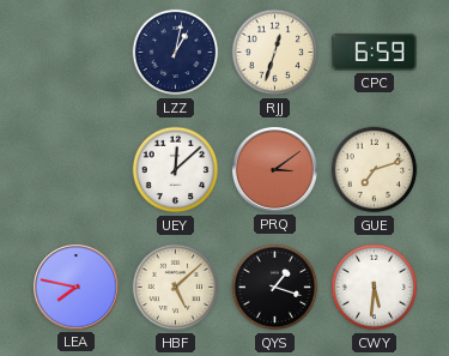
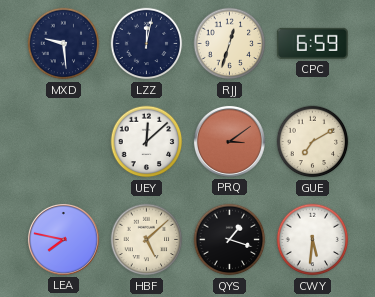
MXD: none -> 9:29 (64, 44)
LZZ: 1:02 -> 12:02 (147, 44)
GUE: 7:12 -> 7:10 (313, 142)
